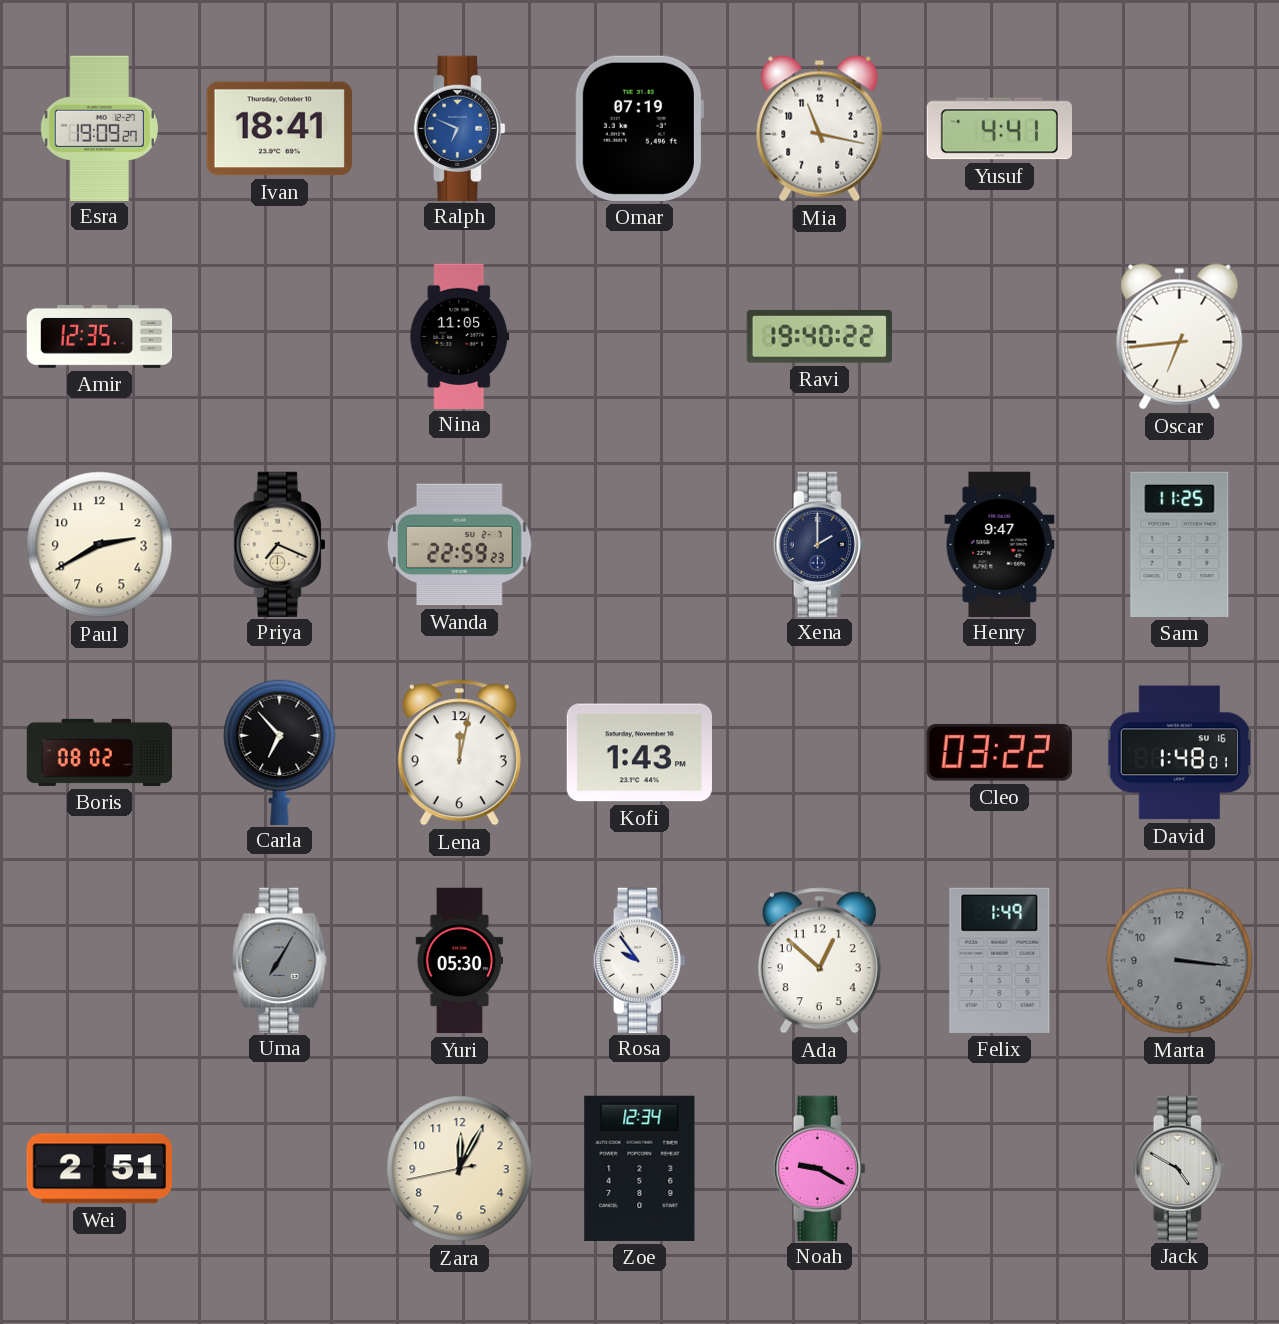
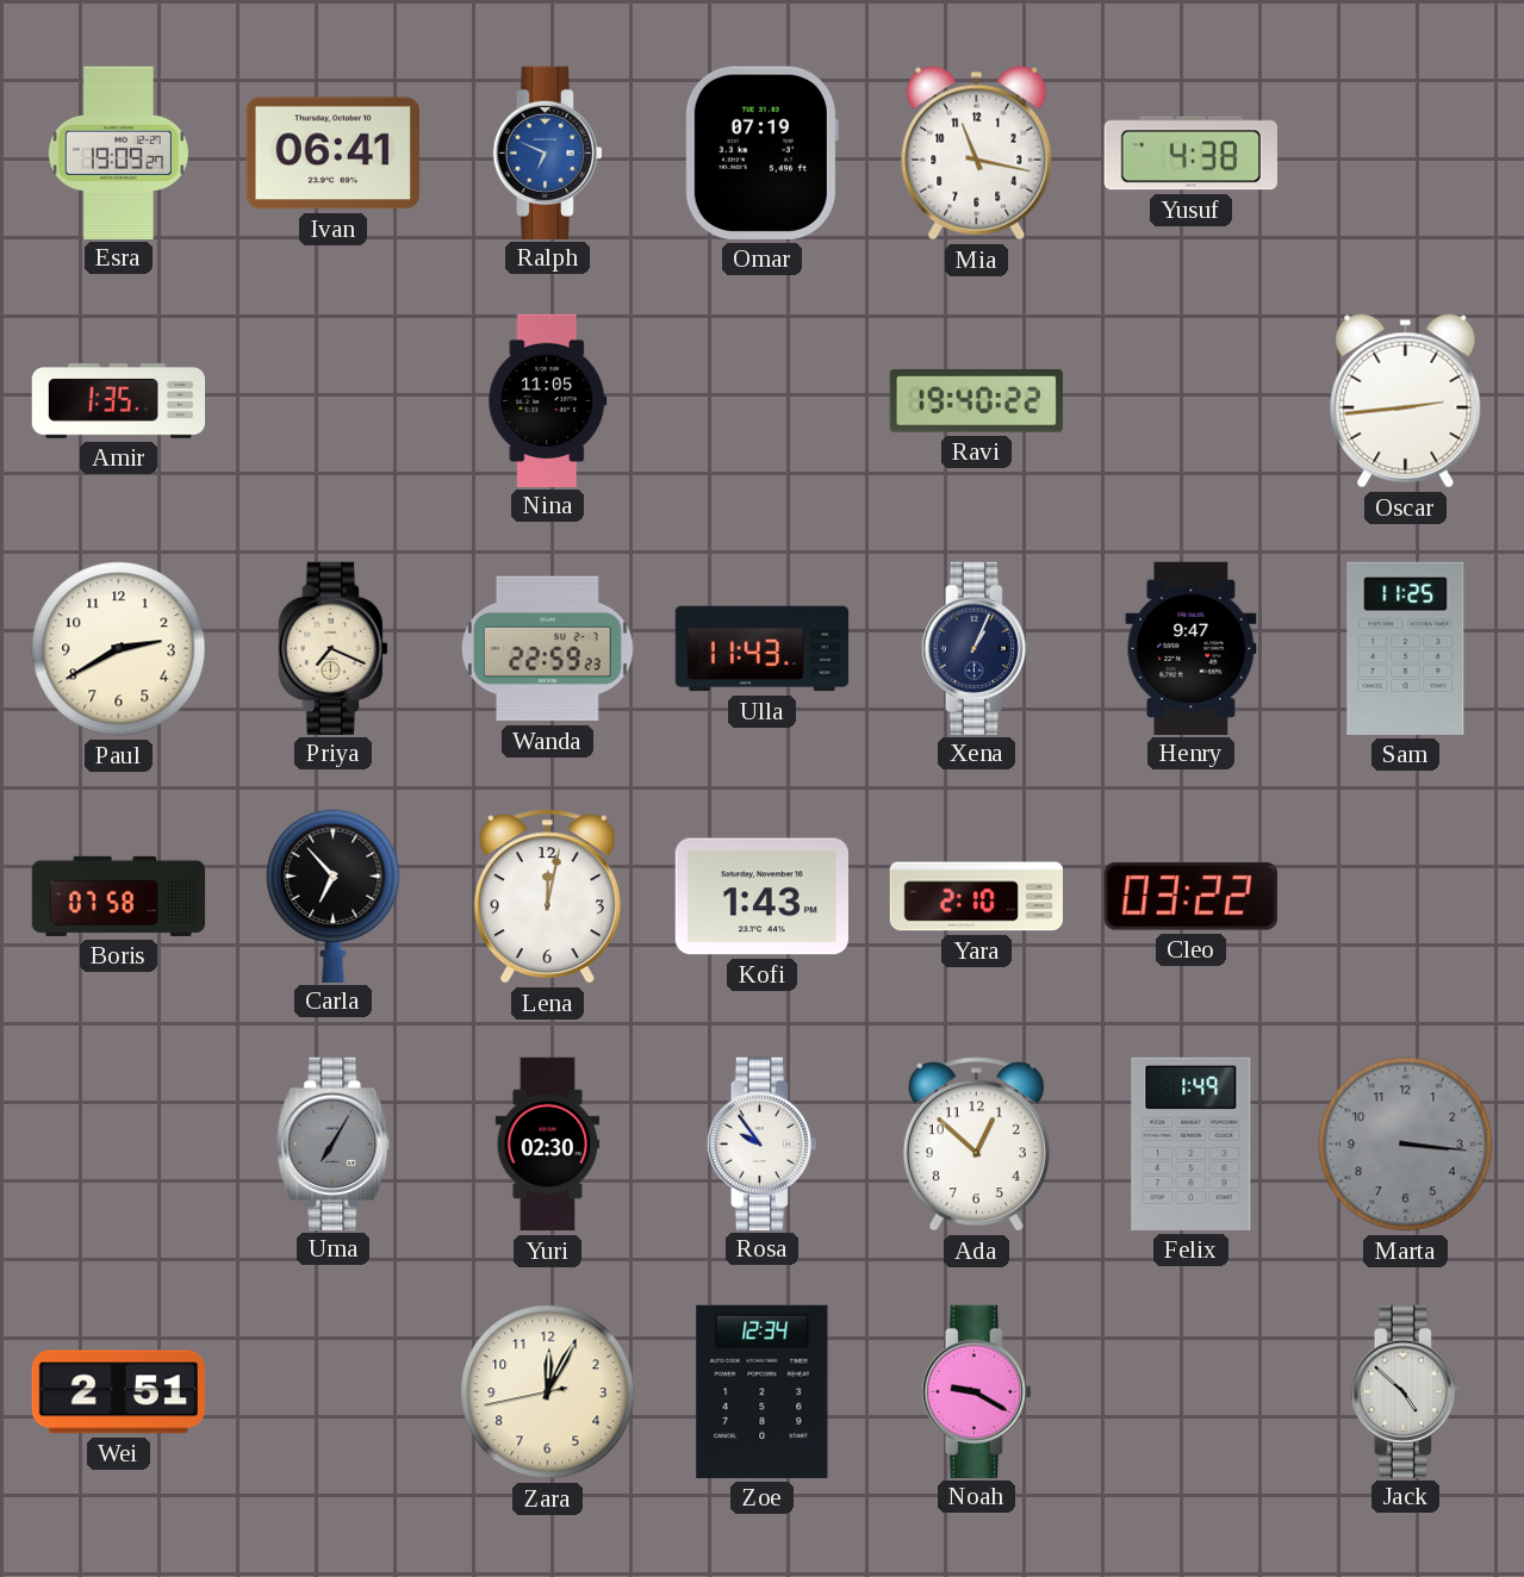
Ivan: 18:41 -> 06:41 (332, 154)
Yusuf: 4:41 -> 4:38 (1190, 154)
Amir: 12:35 -> 1:35 (119, 401)
Oscar: 6:44 -> 2:44 (1406, 401)
Ulla: none -> 11:43 (763, 649)
Xena: 2:00 -> 1:04 (976, 648)
Boris: 08:02 -> 07:58 (119, 896)
Yara: none -> 2:10 (976, 897)
David: 1:48 -> none (1179, 753)
Yuri: 05:30 -> 02:30 (548, 1145)
Jack: 4:50 -> 4:52 (1405, 1391)
